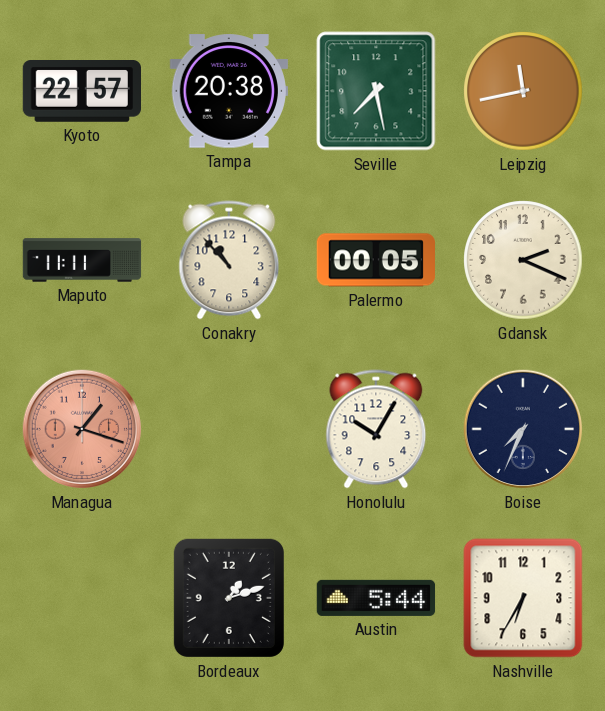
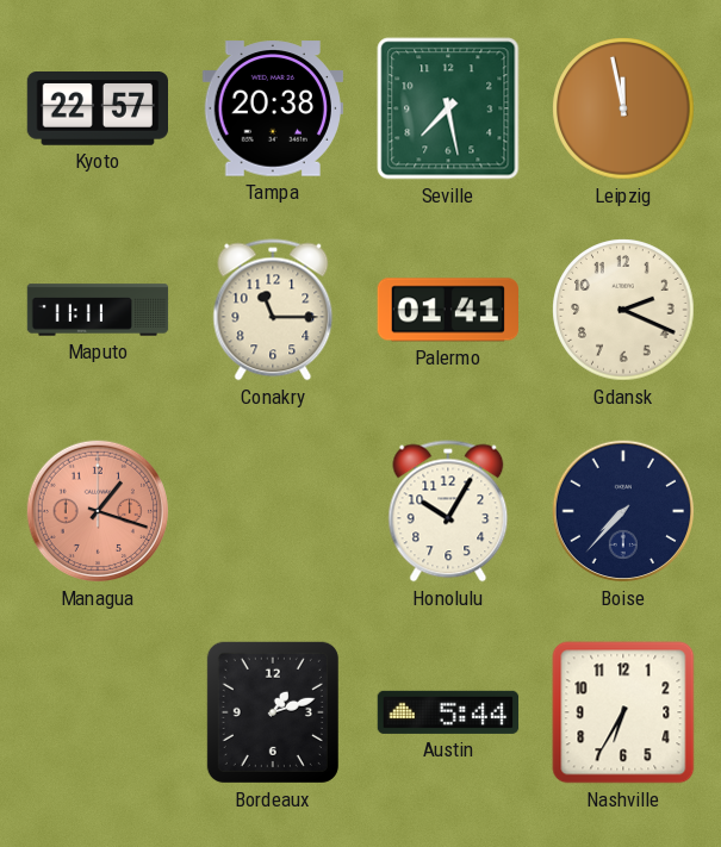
Leipzig: 11:43 -> 11:58 (623, 108)
Conakry: 10:53 -> 11:15 (273, 310)
Palermo: 00:05 -> 01:41 (447, 310)
Boise: 7:34 -> 7:37 (623, 511)
